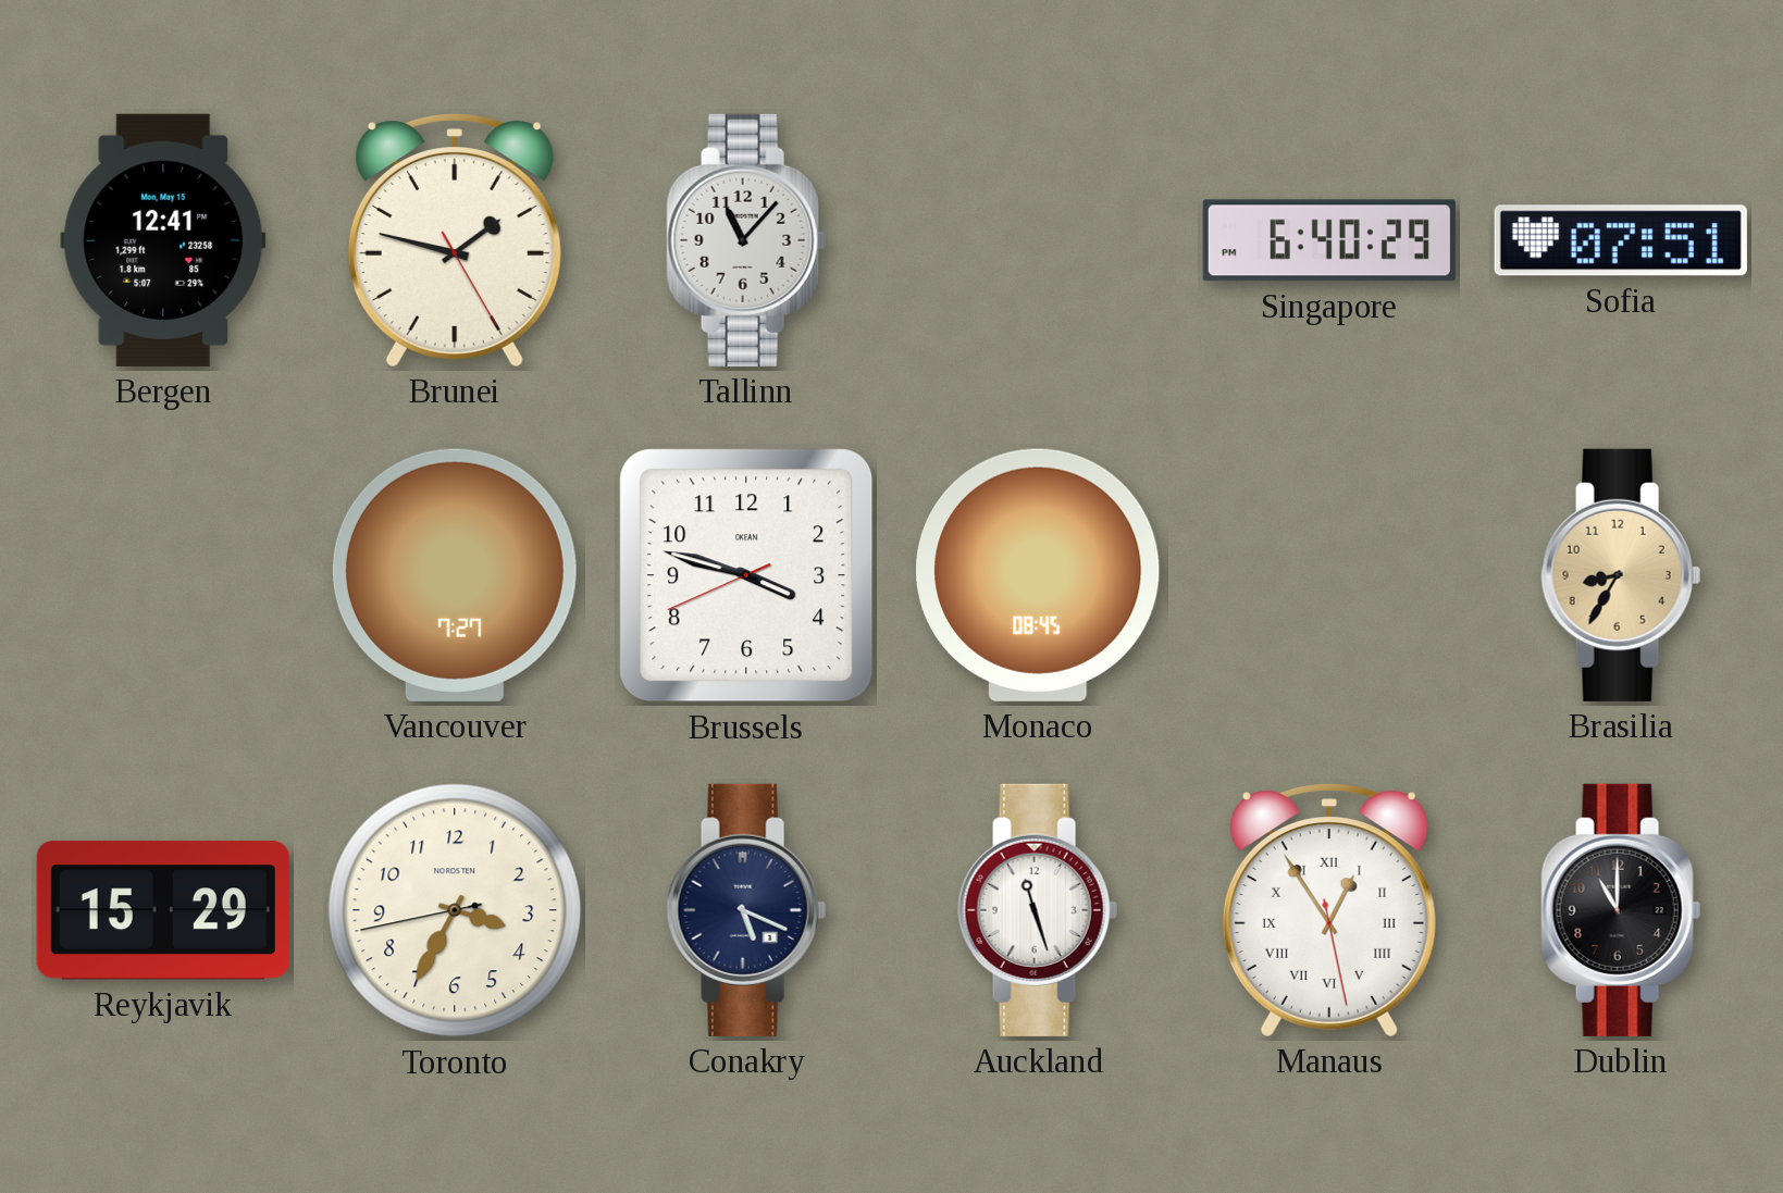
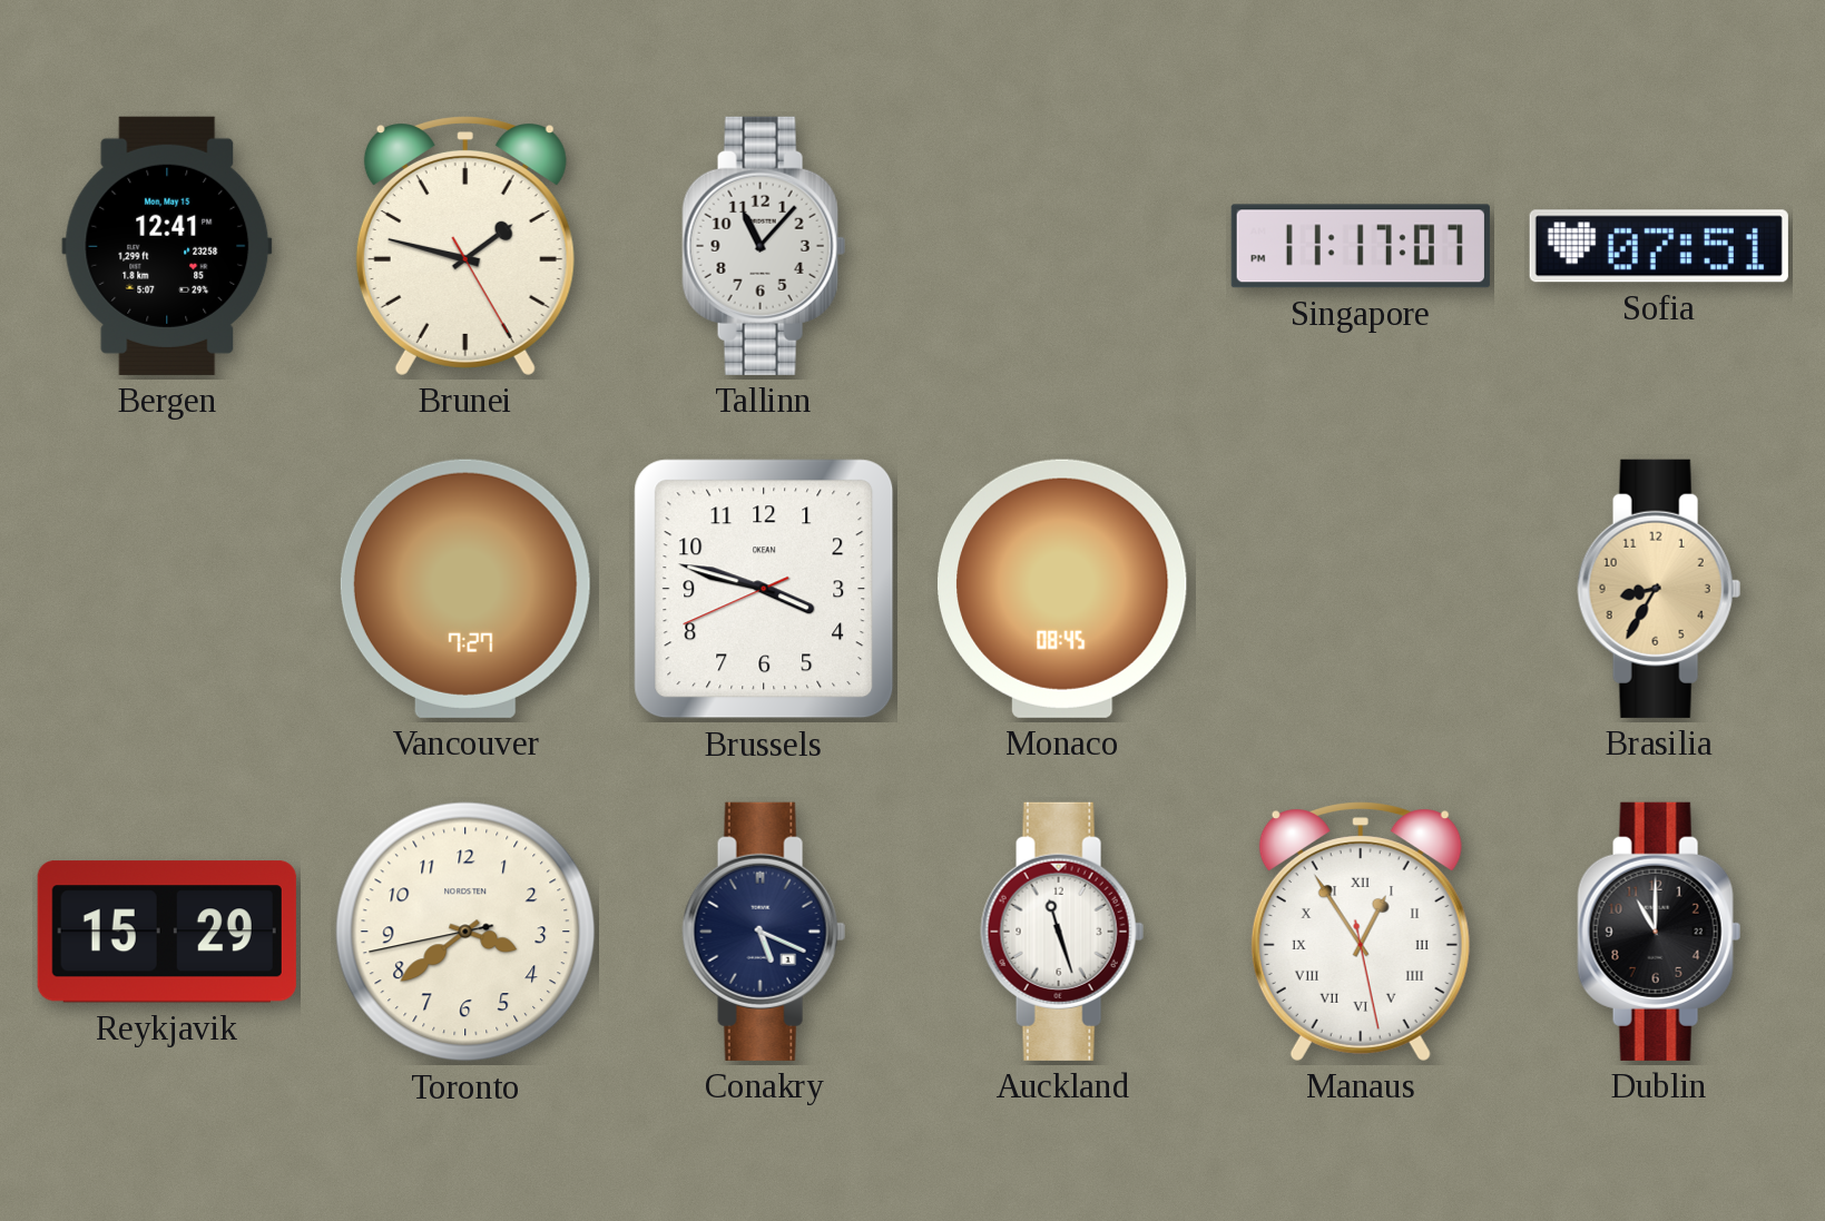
Singapore: 6:40 -> 11:17 (1361, 246)
Toronto: 3:34 -> 3:38 (465, 932)
